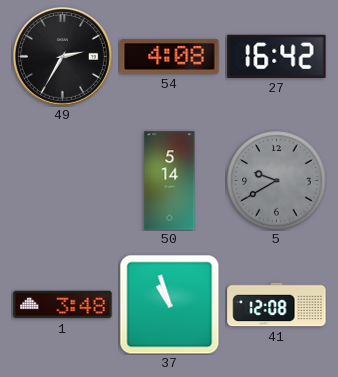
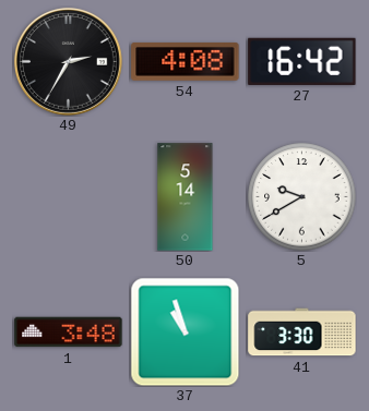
5 dial: grey -> white (302, 197)
41: 12:08 -> 3:30 (302, 333)
